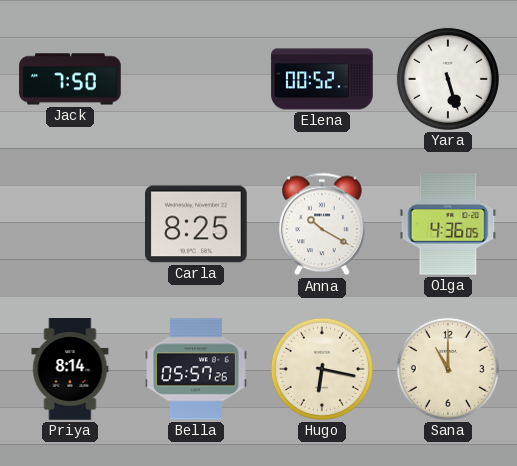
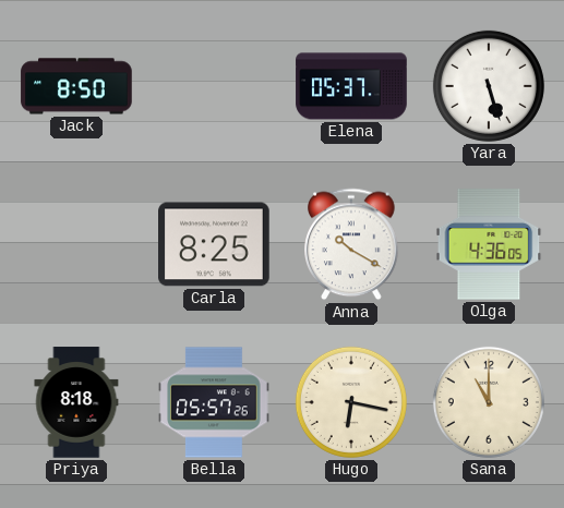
Jack: 7:50 -> 8:50 (76, 86)
Elena: 00:52 -> 05:37 (351, 86)
Priya: 8:14 -> 8:18 (76, 402)
